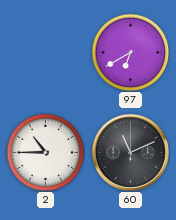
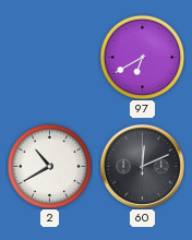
2: 10:45 -> 10:40 (49, 166)
60: 11:11 -> 12:11 (142, 166)
